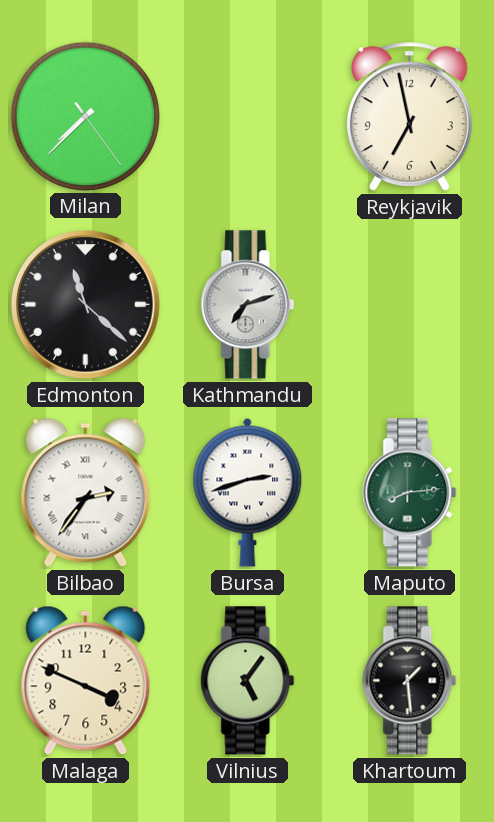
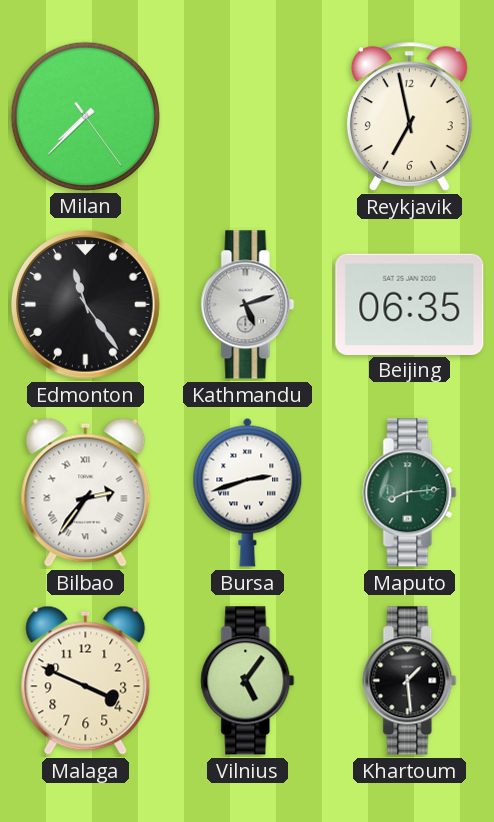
Edmonton: 11:22 -> 11:24 (86, 305)
Kathmandu: 7:12 -> 5:12 (248, 305)
Beijing: none -> 06:35 (410, 304)
